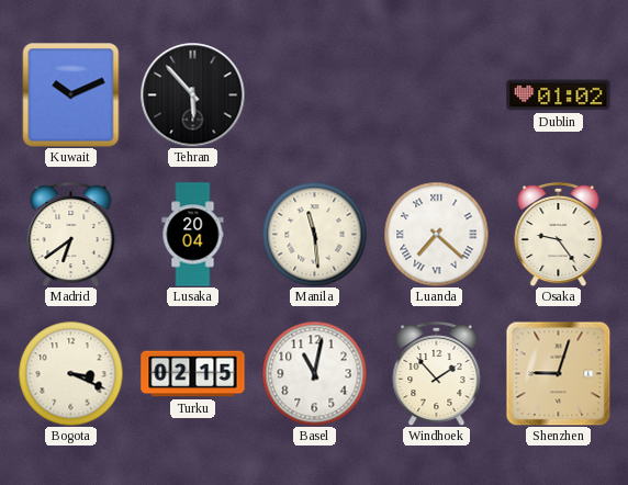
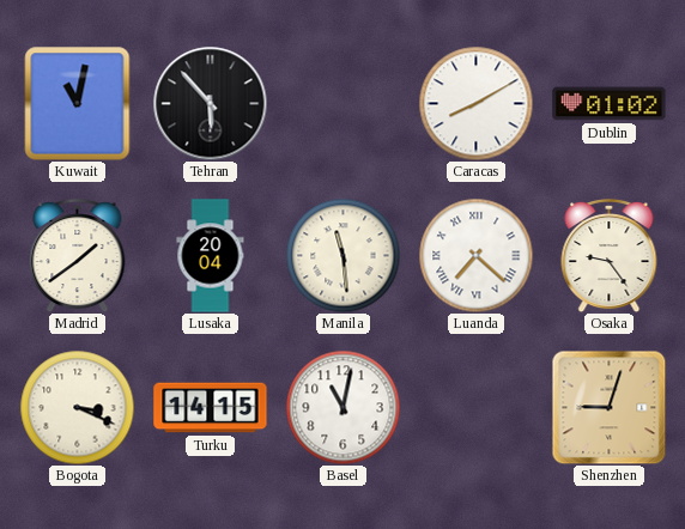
Kuwait: 10:11 -> 11:02 (78, 103)
Caracas: none -> 8:10 (475, 103)
Madrid: 6:39 -> 1:39 (78, 255)
Turku: 02:15 -> 14:15 (211, 408)
Windhoek: 1:53 -> none (437, 373)
